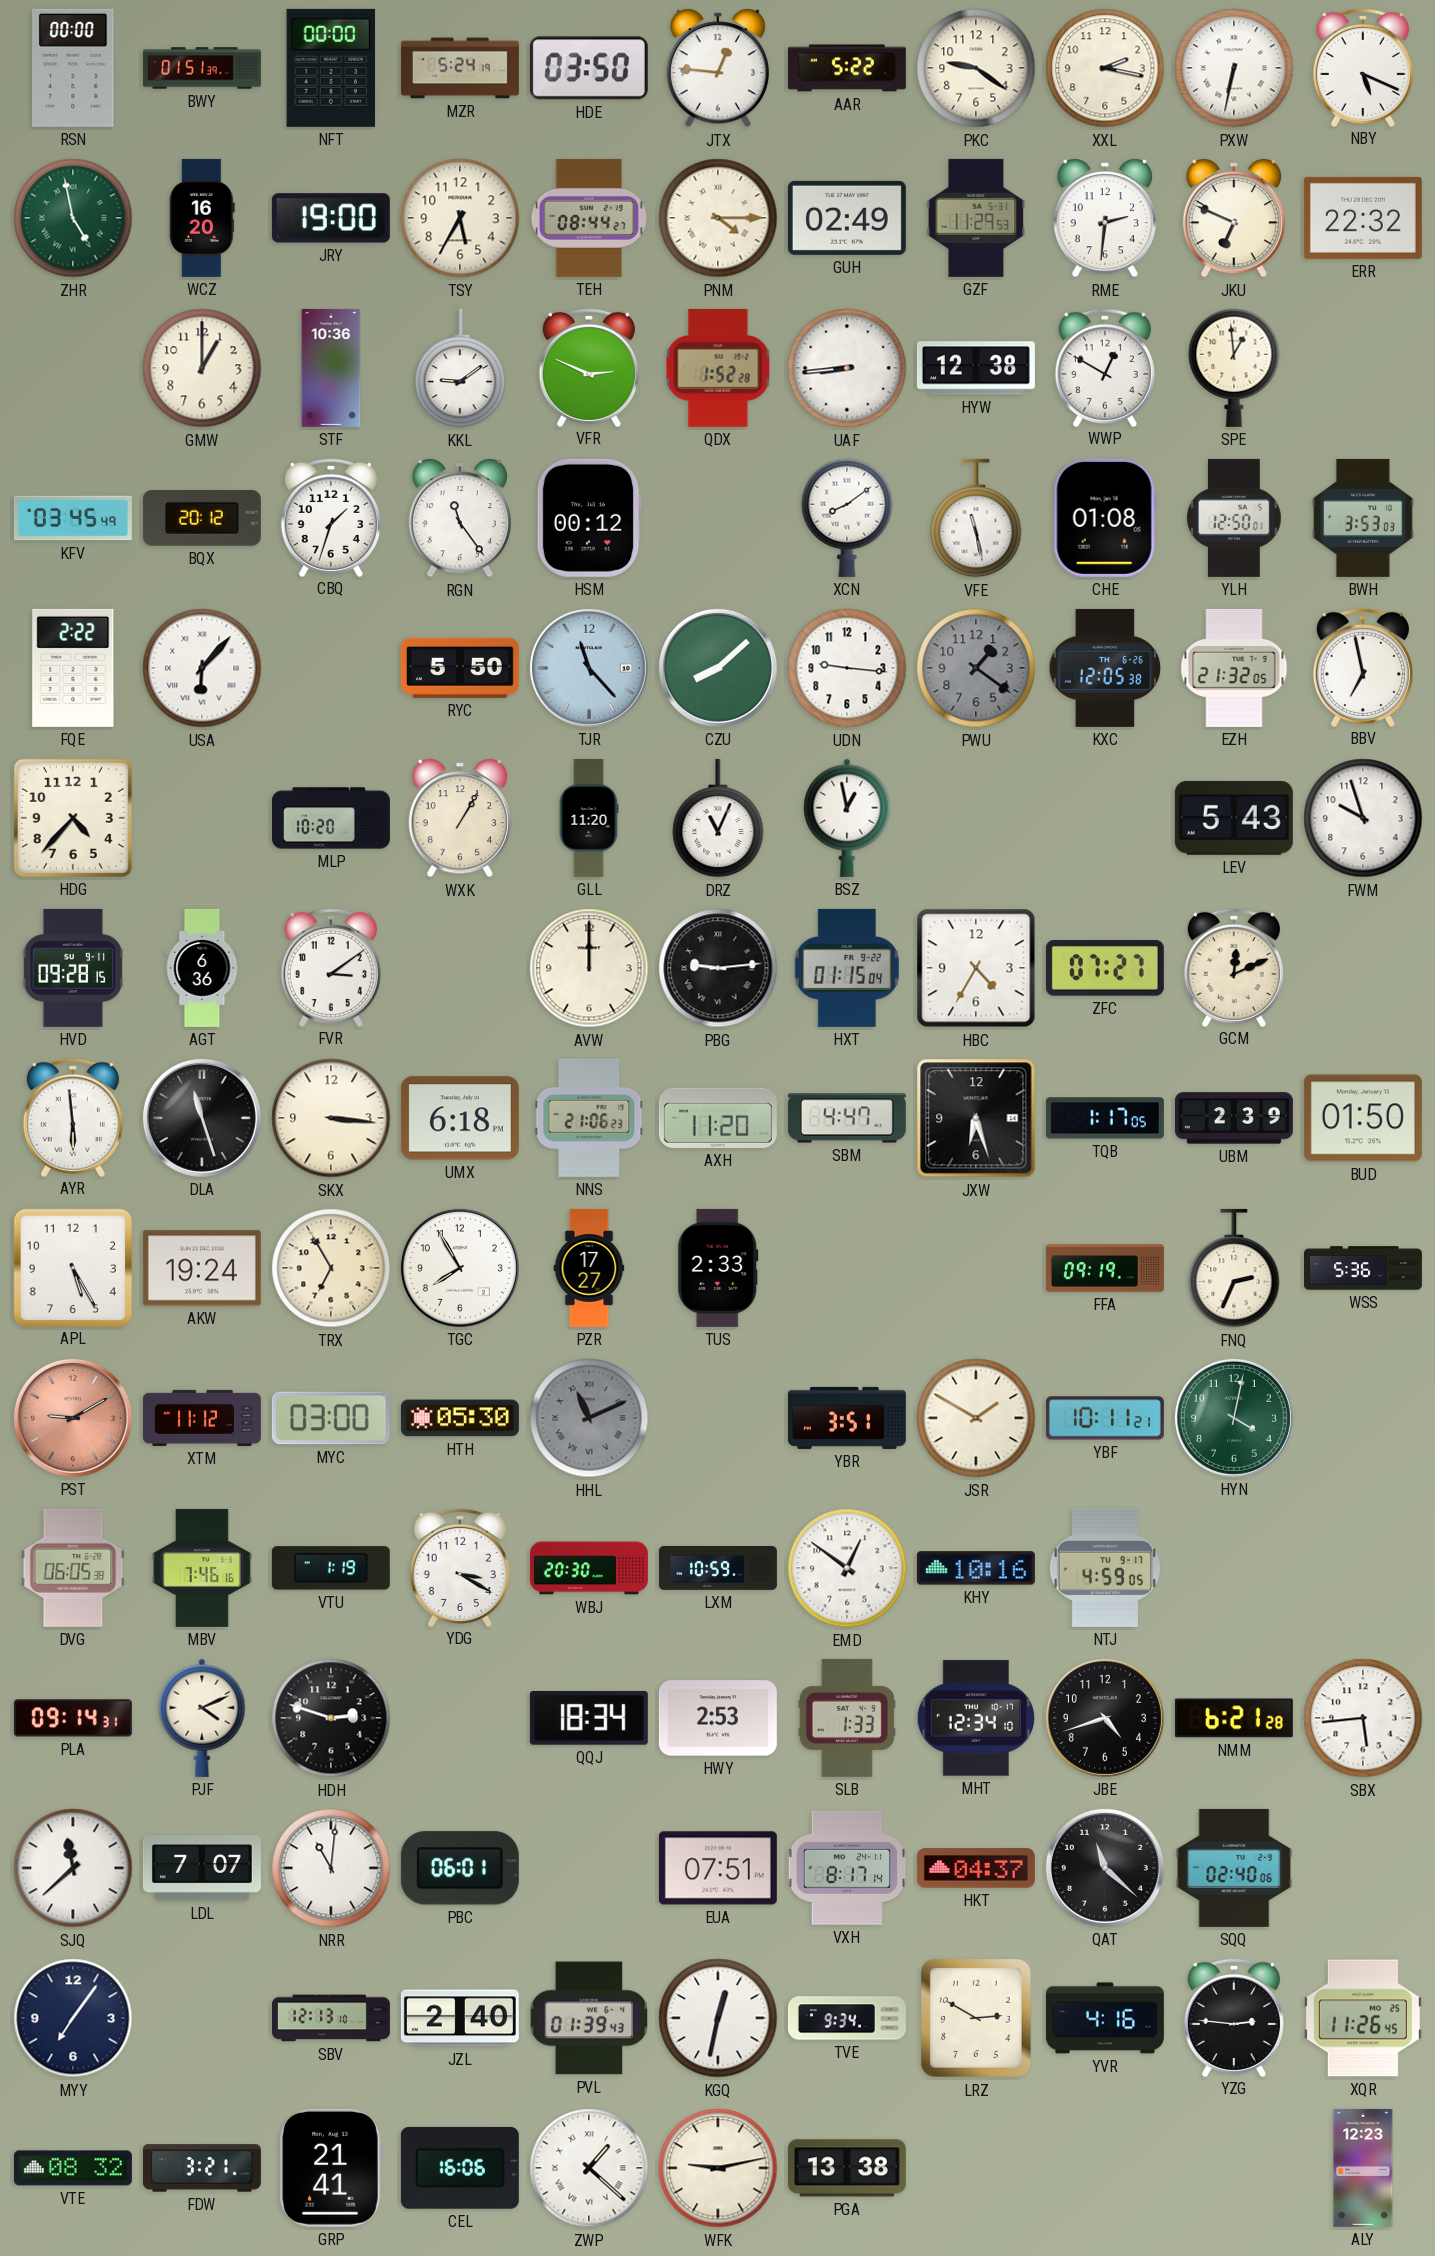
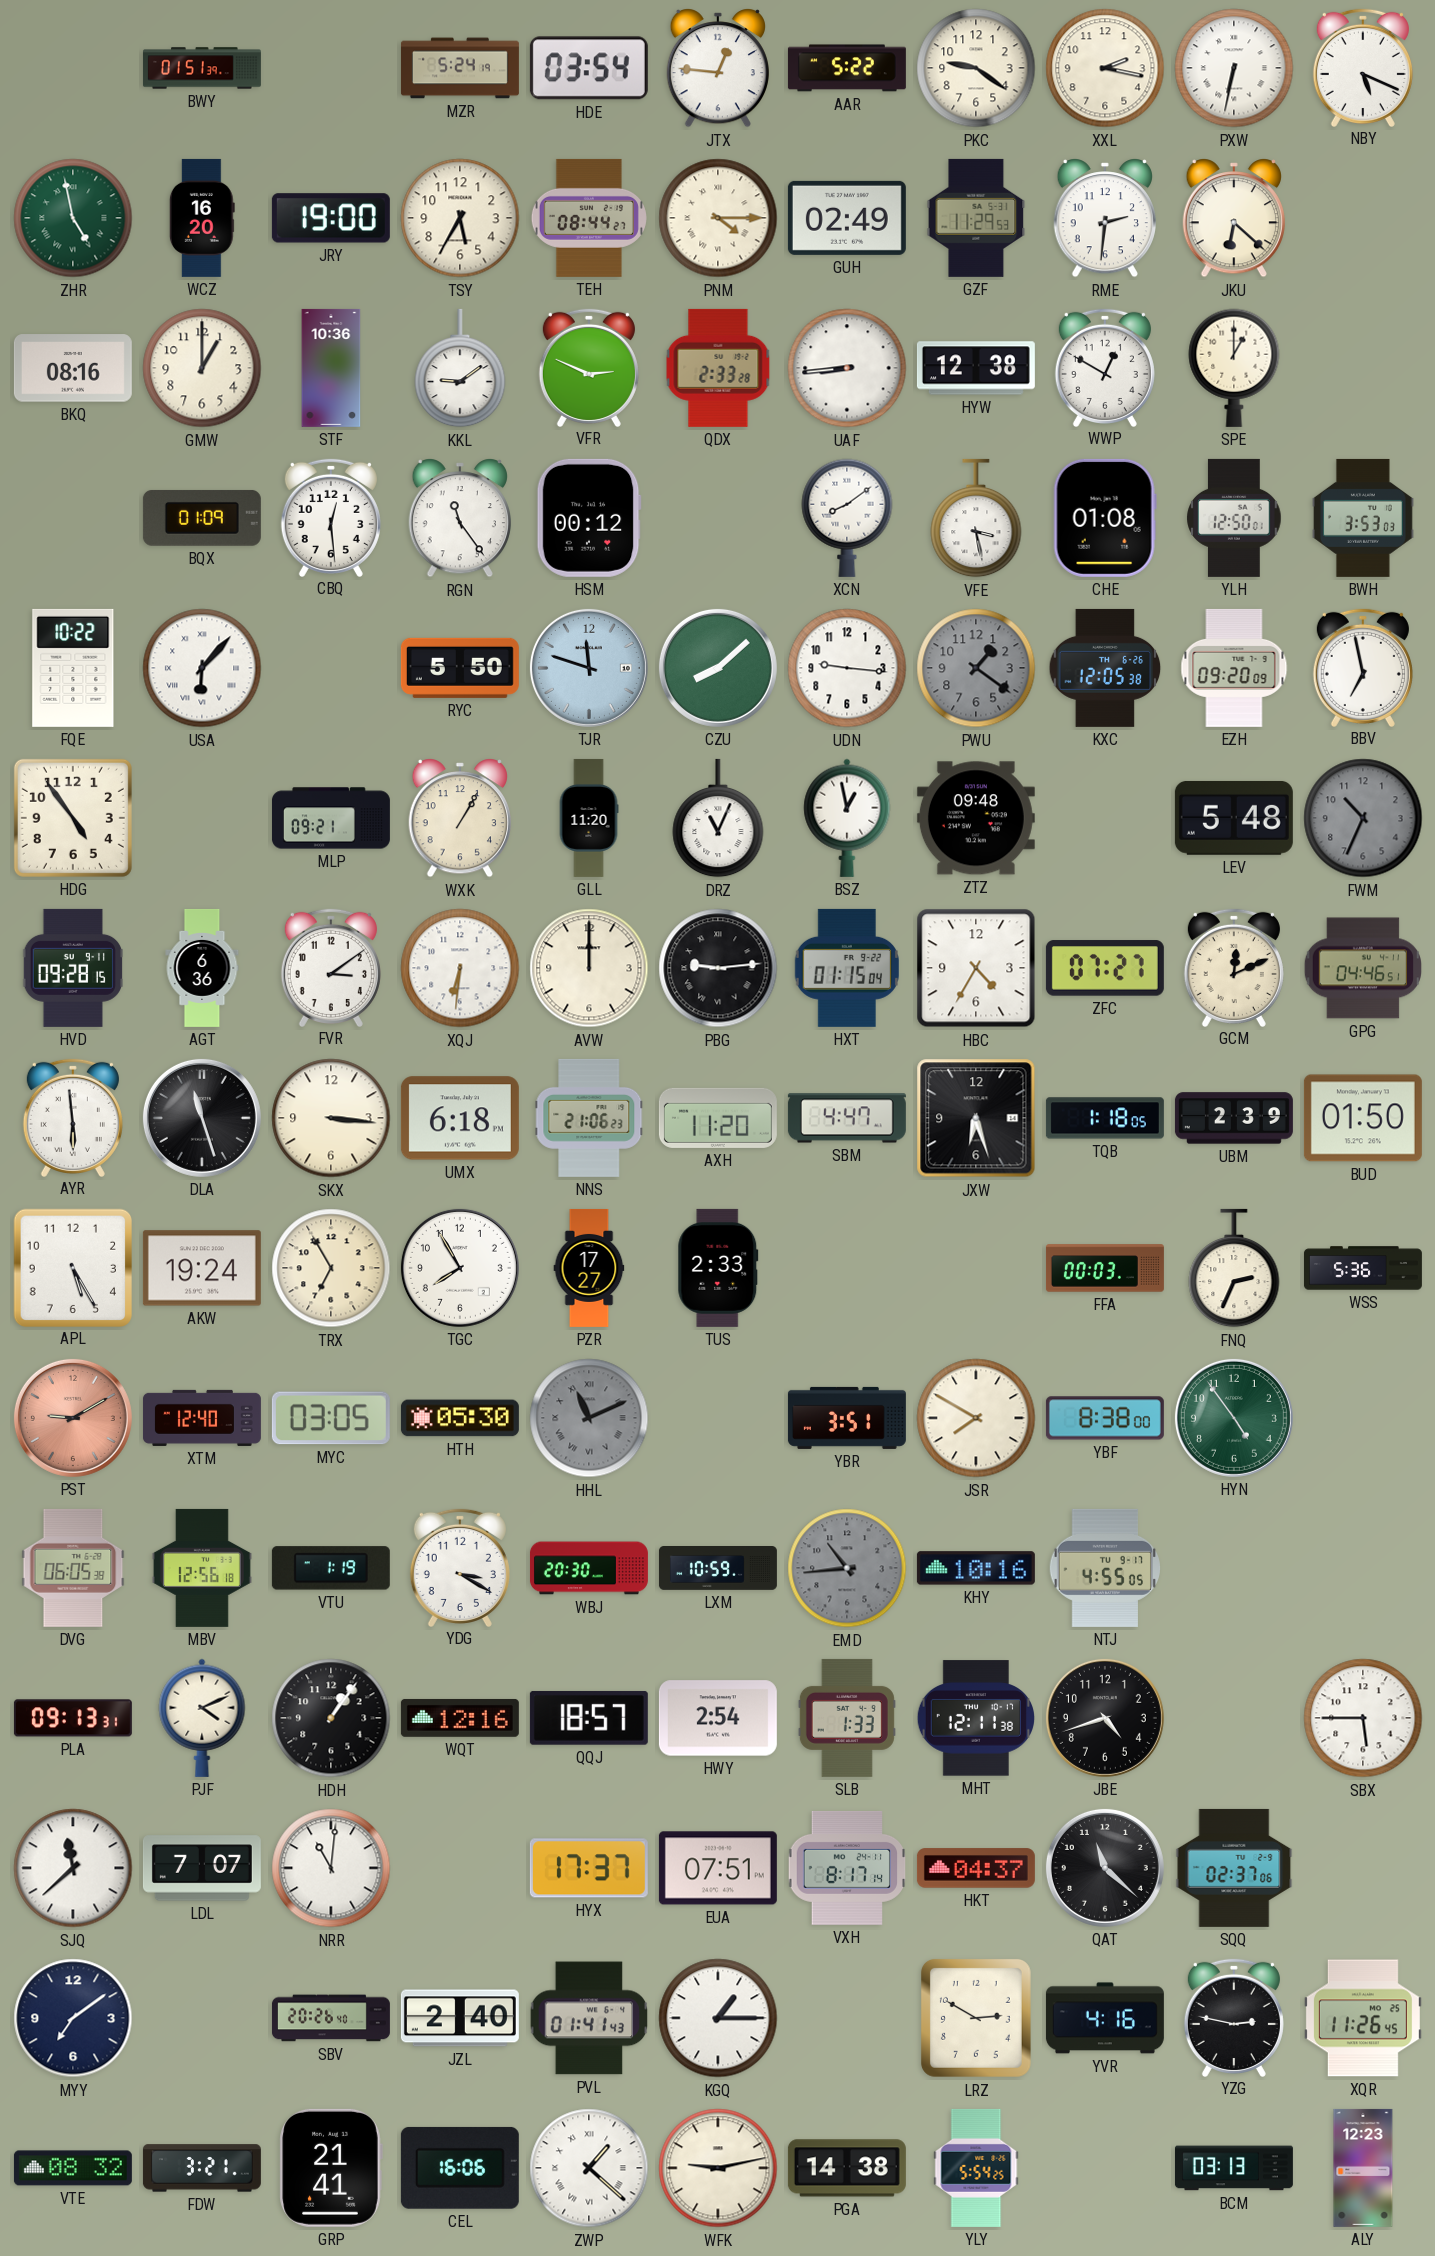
RSN: 00:00 -> none (73, 68)
NFT: 00:00 -> none (331, 68)
HDE: 03:50 -> 03:54 (589, 68)
JKU: 6:49 -> 6:22 (1234, 218)
ERR: 22:32 -> none (1363, 218)
BKQ: none -> 08:16 (73, 368)
QDX: 1:52 -> 2:33 (718, 368)
SPE: 12:59 -> 1:00 (1234, 368)
KFV: 03:45 -> none (73, 518)
BQX: 20:12 -> 01:09 (202, 518)
CBQ: 1:33 -> 12:29 (331, 517)
VFE: 11:28 -> 3:28 (976, 518)
FQE: 2:22 -> 10:22 (73, 668)
TJR: 11:23 -> 11:48 (589, 668)
EZH: 21:32 -> 09:20 (1234, 668)
HDG: 4:37 -> 4:54 (73, 818)
MLP: 10:20 -> 09:21 (331, 818)
ZTZ: none -> 09:48 (976, 818)
LEV: 5:43 -> 5:48 (1234, 818)
FWM: 9:57 -> 10:34 (1363, 818)
FWM dial: white -> grey (1363, 818)
XQJ: none -> 6:31 (460, 968)
GPG: none -> 04:46 (1362, 968)
TQB: 1:17 -> 1:18 (1105, 1118)
FFA: 09:19 -> 00:03 (1105, 1268)
XTM: 11:12 -> 12:40 (202, 1418)
MYC: 03:00 -> 03:05 (331, 1418)
JSR: 1:50 -> 7:50 (976, 1418)
YBF: 10:11 -> 8:38 (1105, 1418)
HYN: 4:02 -> 4:54 (1234, 1418)
MBV: 7:46 -> 12:56 (202, 1568)
EMD: 12:51 -> 10:44 (847, 1568)
EMD dial: white -> grey (847, 1568)
NTJ: 4:59 -> 4:55 (1104, 1568)
PLA: 09:14 -> 09:13 (73, 1718)
HDH: 2:48 -> 1:06 (331, 1718)
WQT: none -> 12:16 (460, 1718)
QQJ: 18:34 -> 18:57 (589, 1718)
HWY: 2:53 -> 2:54 (718, 1718)
MHT: 12:34 -> 12:11 (975, 1718)
NMM: 6:21 -> none (1234, 1718)
SBX: 5:44 -> 5:45 (1363, 1718)
PBC: 06:01 -> none (460, 1868)
HYX: none -> 17:37 (589, 1868)
SQQ: 02:40 -> 02:37 (1234, 1868)
MYY: 7:06 -> 7:09 (73, 2018)
SBV: 12:13 -> 20:26 (331, 2018)
PVL: 01:39 -> 01:41 (589, 2018)
KGQ: 12:32 -> 1:15 (718, 2018)
TVE: 9:34 -> none (847, 2018)
YZG: 2:46 -> 2:47 (1234, 2017)
PGA: 13:38 -> 14:38 (847, 2168)
YLY: none -> 5:54 (976, 2168)
BCM: none -> 03:13 (1234, 2168)
